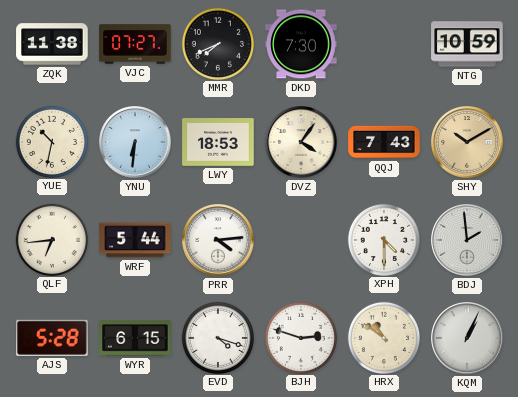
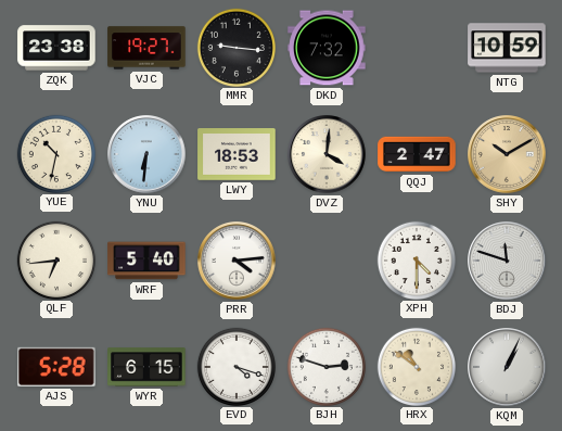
ZQK: 11:38 -> 23:38 (56, 48)
VJC: 07:27 -> 19:27 (146, 48)
MMR: 7:41 -> 9:16 (235, 47)
DKD: 7:30 -> 7:32 (327, 48)
DVZ: 4:06 -> 4:01 (327, 154)
QQJ: 7:43 -> 2:47 (417, 154)
WRF: 5:44 -> 5:40 (146, 261)
BDJ: 1:59 -> 11:48 (507, 261)
